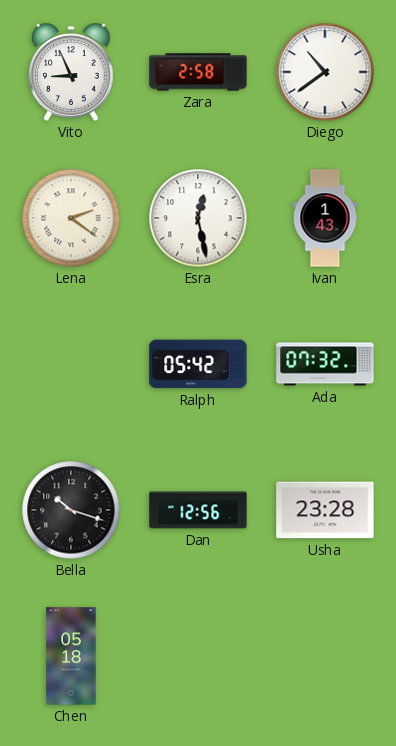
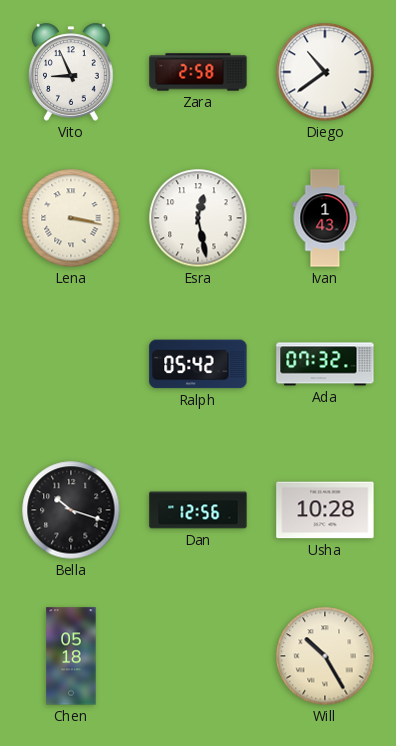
Lena: 2:21 -> 3:17 (71, 218)
Usha: 23:28 -> 10:28 (325, 510)
Will: none -> 10:25 (325, 656)
